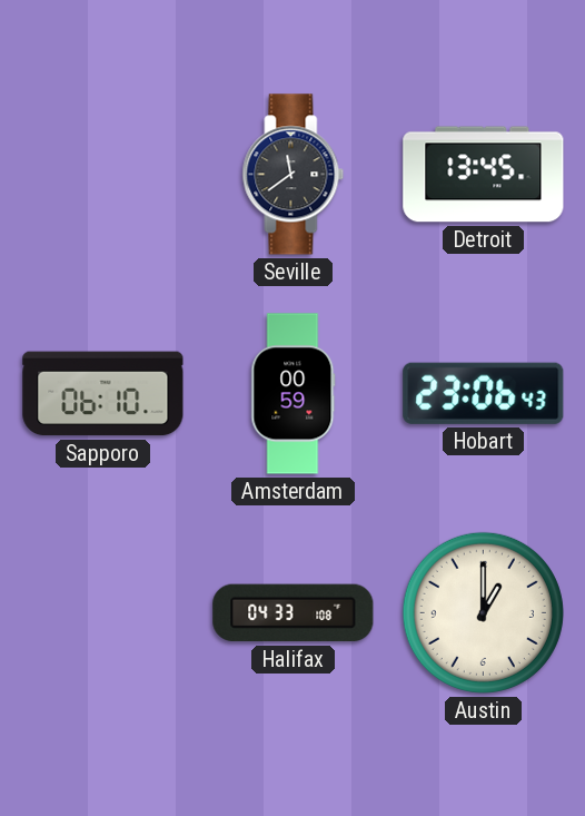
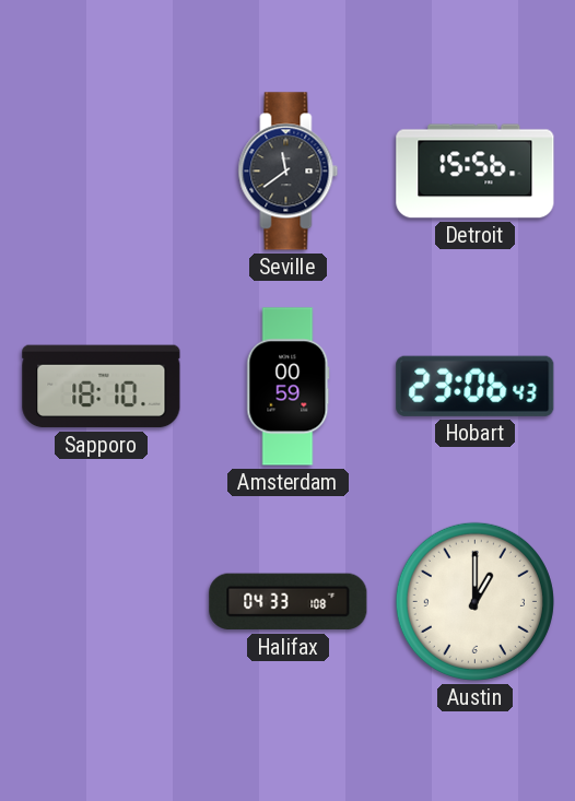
Detroit: 13:45 -> 15:56 (476, 172)
Sapporo: 06:10 -> 18:10 (102, 387)
